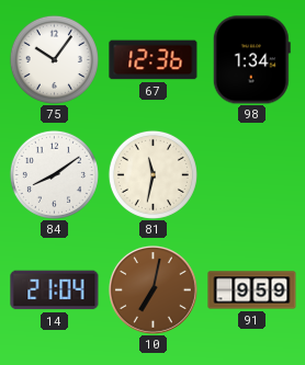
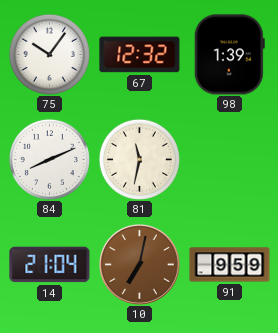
67: 12:36 -> 12:32 (140, 55)
98: 1:34 -> 1:39 (229, 55)
84: 8:09 -> 8:11 (49, 159)
